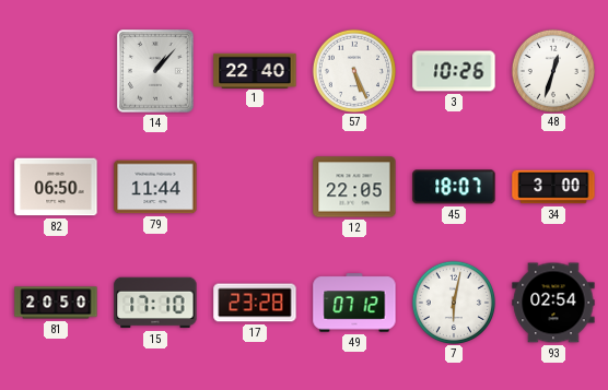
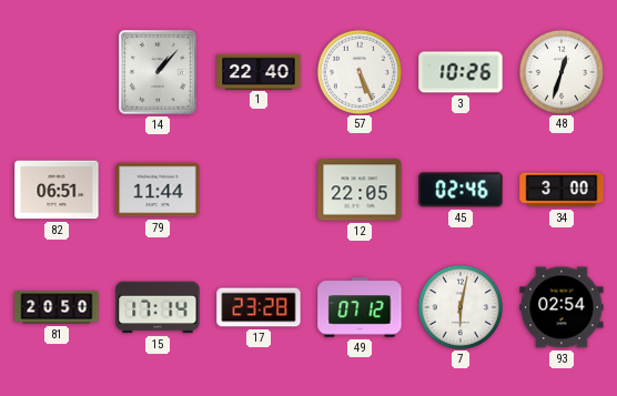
82: 06:50 -> 06:51 (57, 190)
45: 18:07 -> 02:46 (461, 190)
15: 17:10 -> 17:14 (158, 307)
